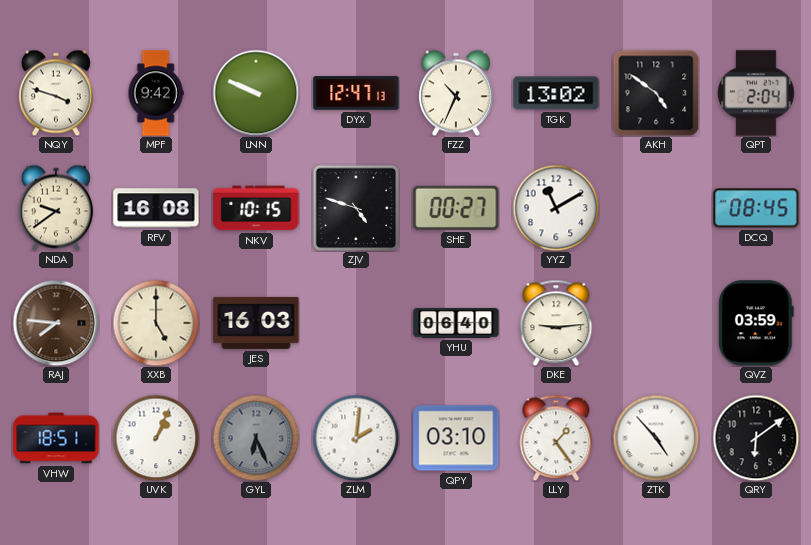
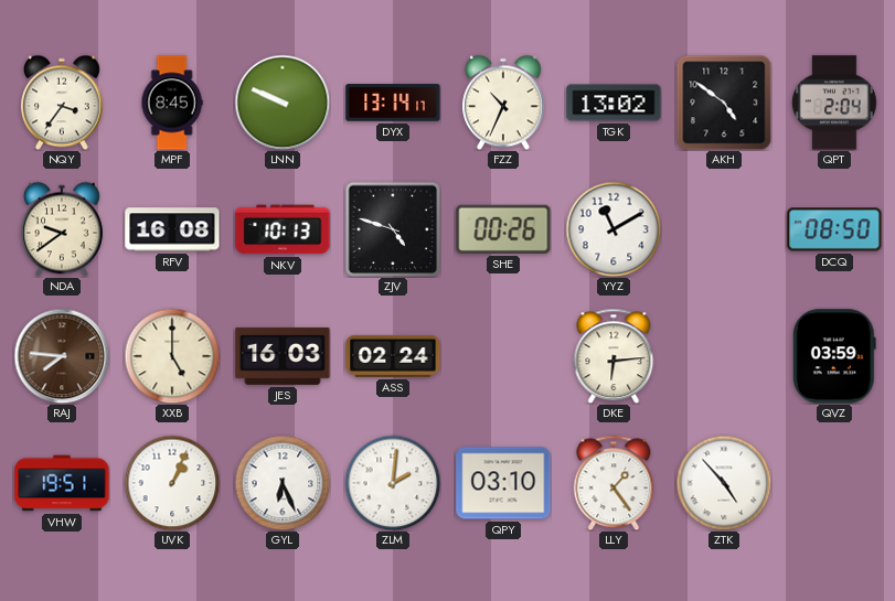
NQY: 3:48 -> 3:36 (62, 103)
MPF: 9:42 -> 8:45 (172, 103)
DYX: 12:47 -> 13:14 (393, 103)
NKV: 10:15 -> 10:13 (283, 229)
SHE: 00:27 -> 00:26 (503, 229)
DCQ: 08:45 -> 08:50 (834, 229)
ASS: none -> 02:24 (393, 356)
YHU: 06:40 -> none (456, 323)
DKE: 9:14 -> 6:14 (614, 356)
VHW: 18:51 -> 19:51 (62, 483)
GYL dial: grey -> white (283, 483)
QRY: 6:09 -> none (756, 438)
